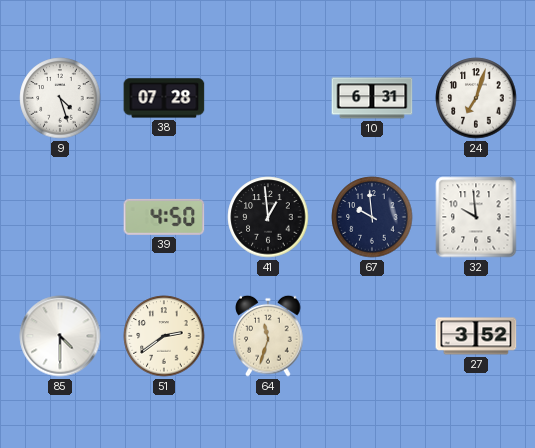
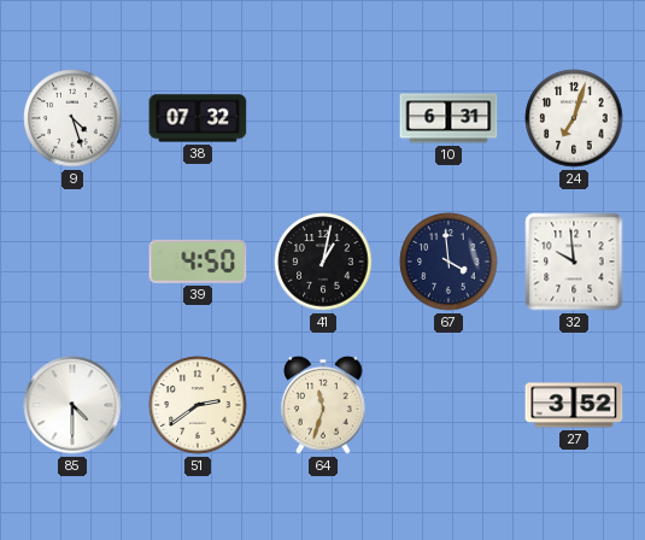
38: 07:28 -> 07:32 (198, 118)
41: 12:59 -> 1:02 (323, 262)
67: 9:59 -> 3:59 (448, 262)
